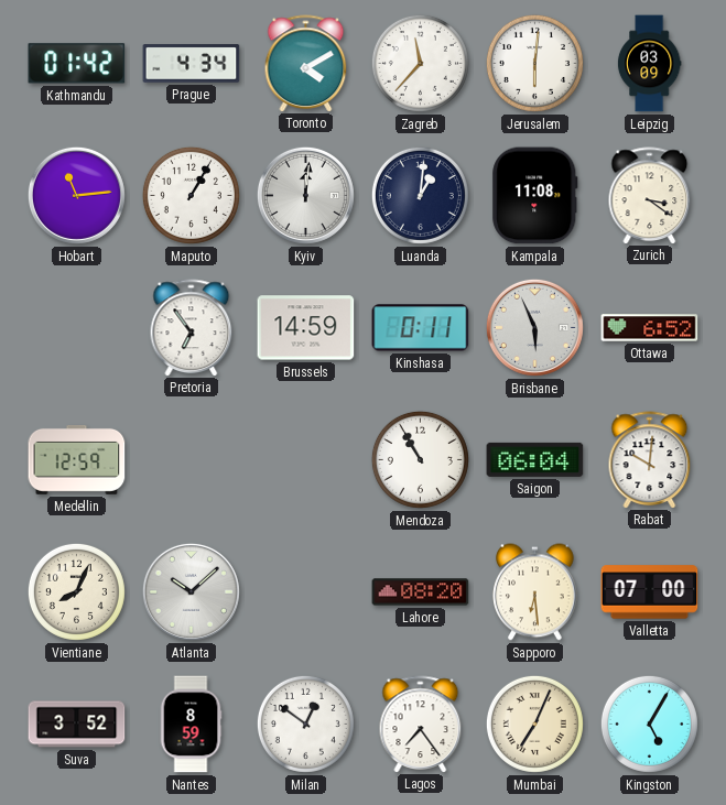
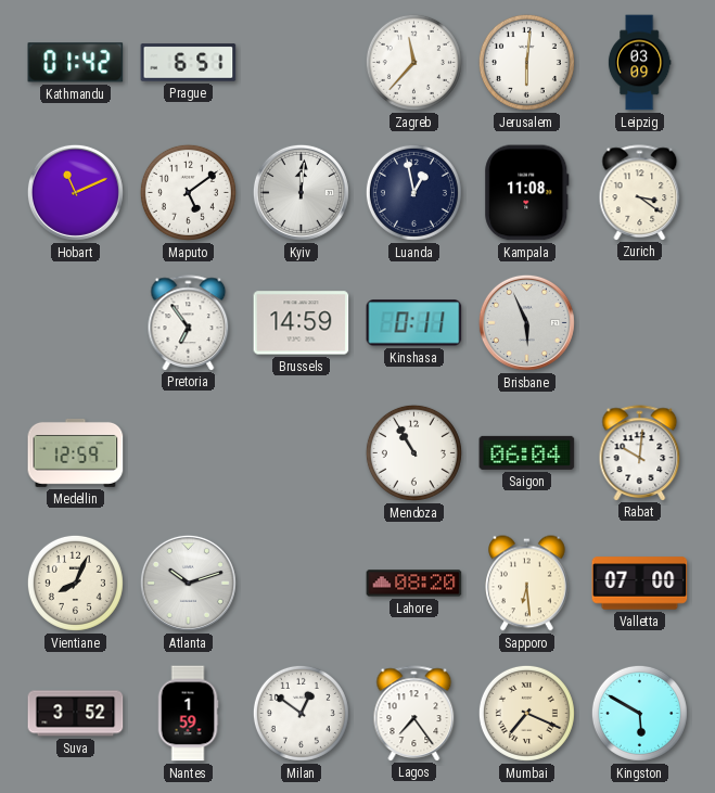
Prague: 4:34 -> 6:51 (189, 63)
Toronto: 4:10 -> none (306, 63)
Hobart: 11:14 -> 11:11 (75, 192)
Maputo: 1:05 -> 5:09 (188, 192)
Luanda: 1:01 -> 12:58 (413, 192)
Ottawa: 6:52 -> none (650, 328)
Atlanta: 10:08 -> 10:12 (188, 583)
Nantes: 8:59 -> 1:59 (188, 714)
Mumbai: 7:04 -> 7:19 (526, 713)
Kingston: 5:05 -> 5:50 (639, 713)
